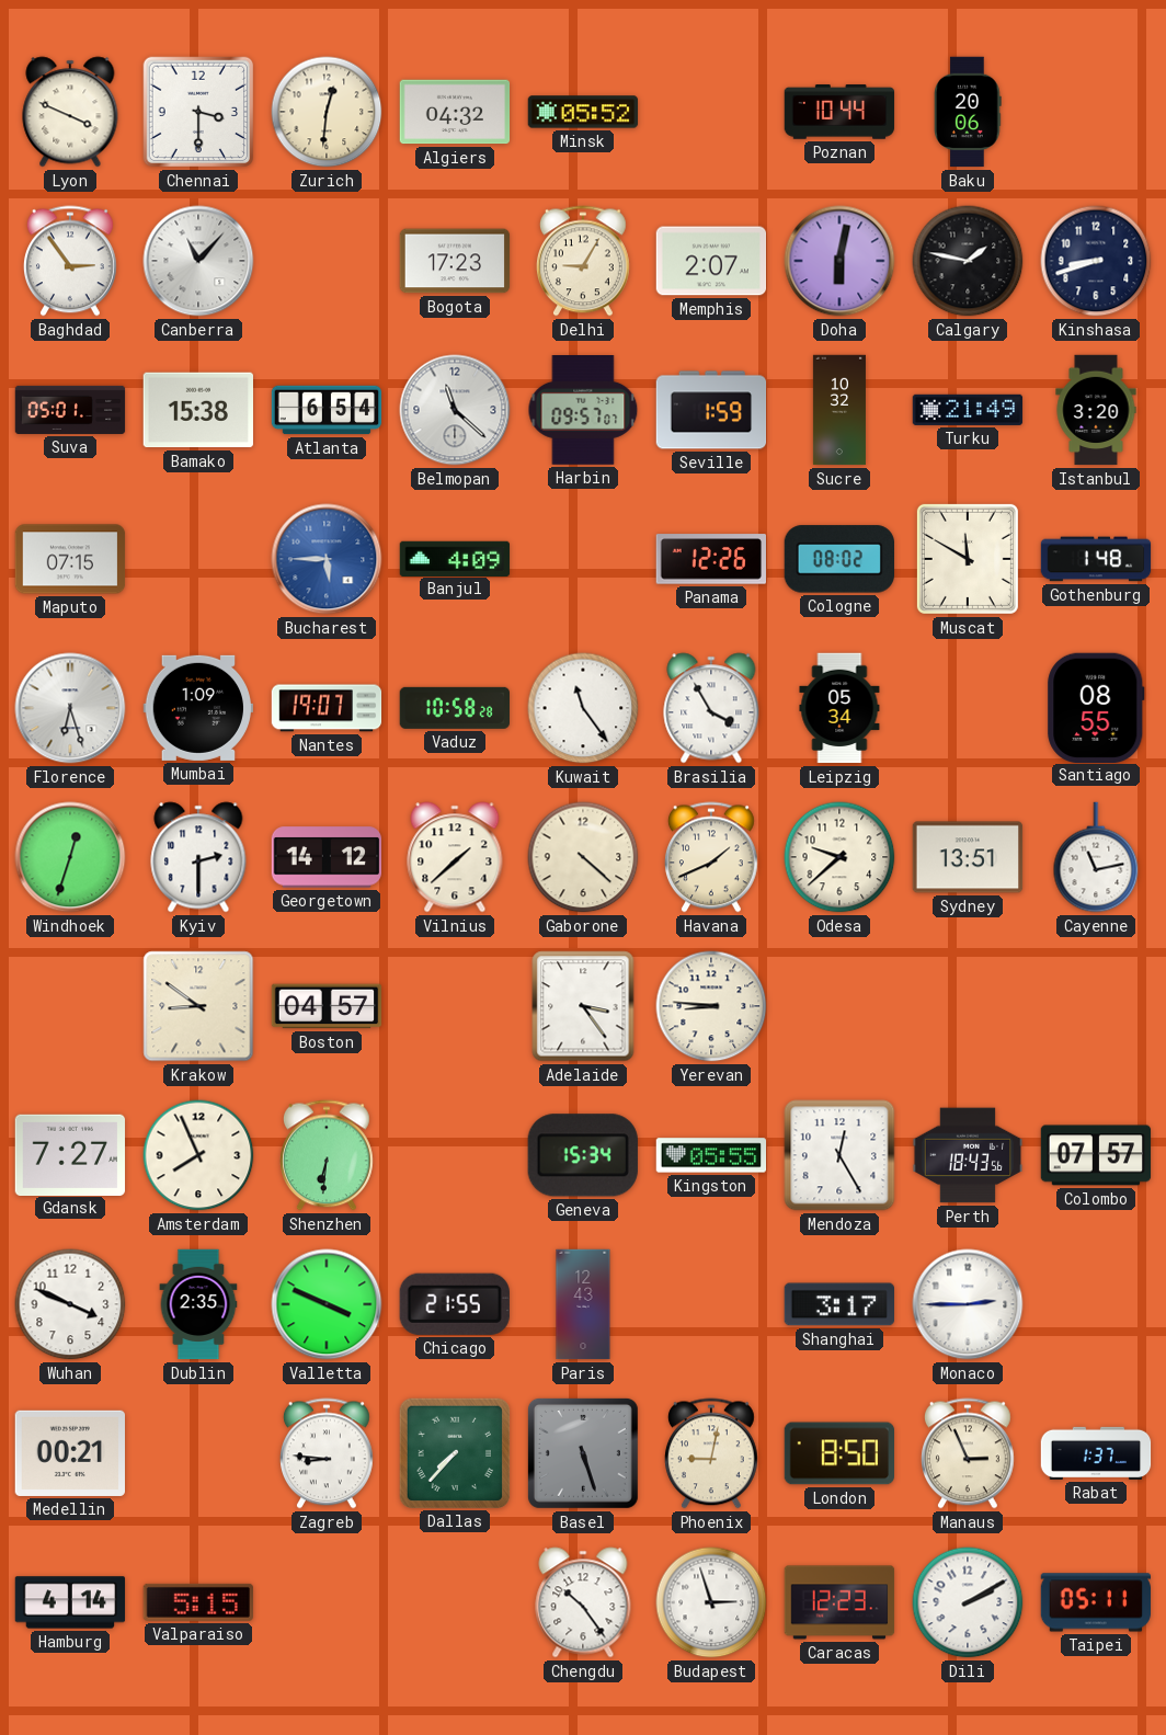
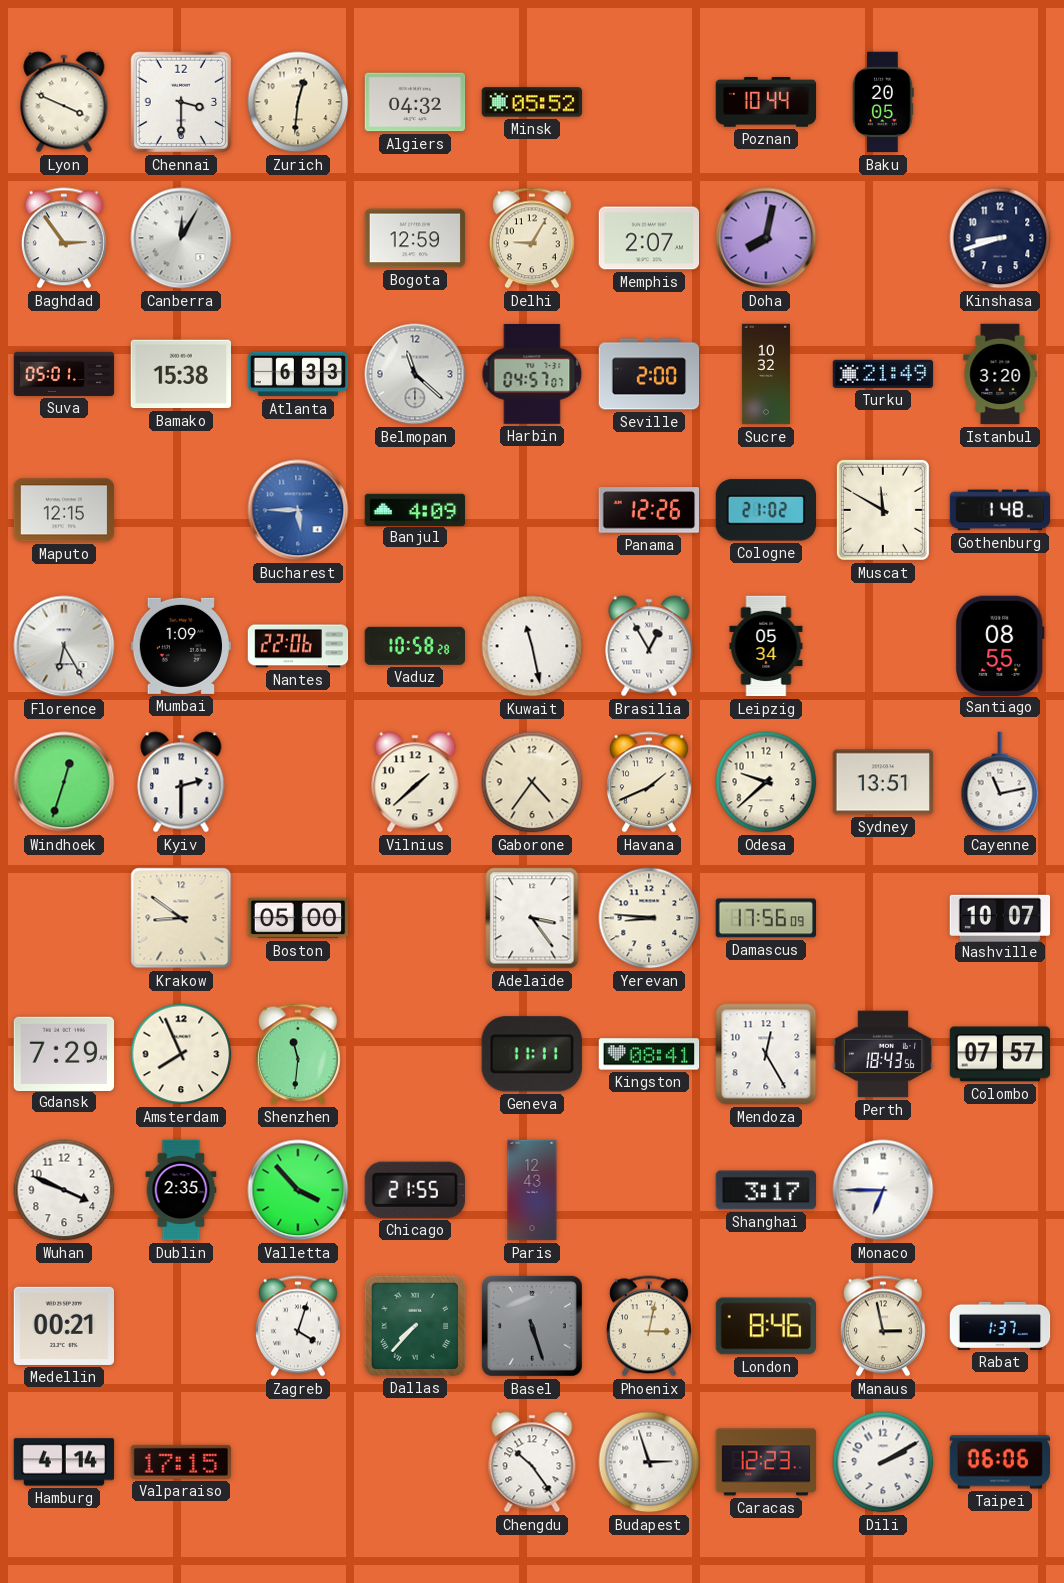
Baku: 20:06 -> 20:05 (884, 102)
Canberra: 11:07 -> 12:05 (181, 238)
Bogota: 17:23 -> 12:59 (415, 238)
Doha: 6:02 -> 8:02 (766, 238)
Calgary: 1:47 -> none (968, 261)
Atlanta: 6:54 -> 6:33 (298, 374)
Harbin: 09:57 -> 04:57 (532, 375)
Seville: 1:59 -> 2:00 (649, 374)
Maputo: 07:15 -> 12:15 (64, 510)
Cologne: 08:02 -> 21:02 (765, 510)
Florence: 6:27 -> 6:25 (64, 646)
Nantes: 19:07 -> 22:06 (298, 646)
Kuwait: 11:24 -> 11:28 (532, 646)
Brasilia: 3:55 -> 12:55 (649, 646)
Georgetown: 14:12 -> none (325, 857)
Gaborone: 4:22 -> 4:36 (532, 782)
Boston: 04:57 -> 05:00 (298, 918)
Damascus: none -> 17:56 (765, 918)
Nashville: none -> 10:07 (1000, 917)
Gdansk: 7:27 -> 7:29 (64, 1053)
Shenzhen: 6:31 -> 11:31 (298, 1054)
Geneva: 15:34 -> 11:11 (532, 1054)
Kingston: 05:55 -> 08:41 (649, 1054)
Valletta: 3:49 -> 3:53 (298, 1190)
Monaco: 2:45 -> 6:45 (883, 1190)
Zagreb: 8:46 -> 4:03 (298, 1326)
Phoenix: 9:02 -> 3:02 (649, 1326)
London: 8:50 -> 8:46 (766, 1326)
Manaus: 2:56 -> 2:58 (883, 1326)
Valparaiso: 5:15 -> 17:15 (180, 1462)
Taipei: 05:11 -> 06:06 (999, 1462)
